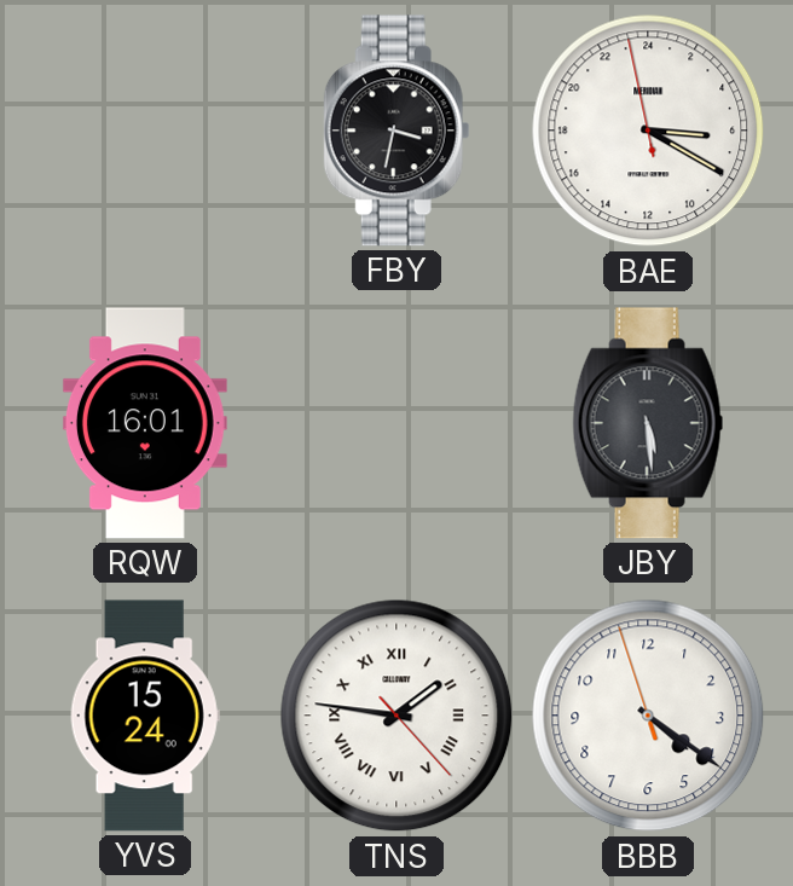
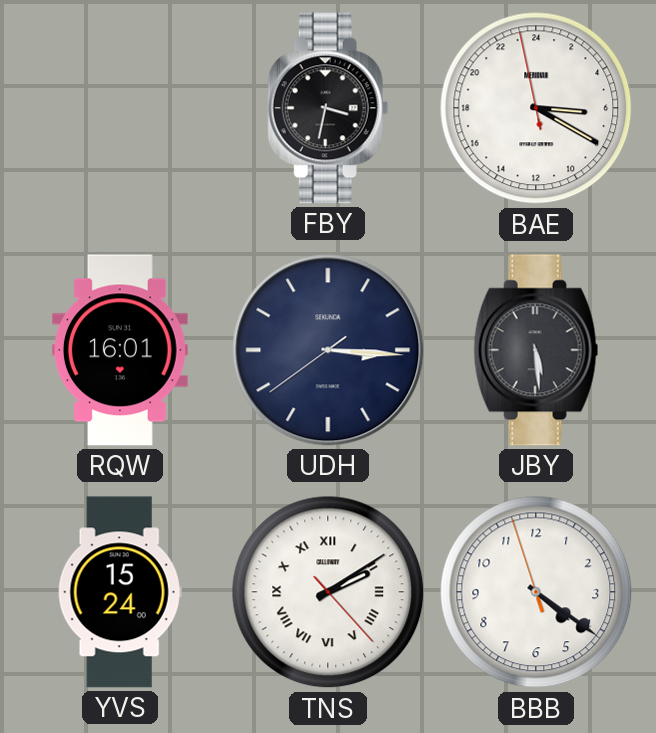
UDH: none -> 3:15 (328, 350)
TNS: 1:46 -> 2:09 (328, 592)
